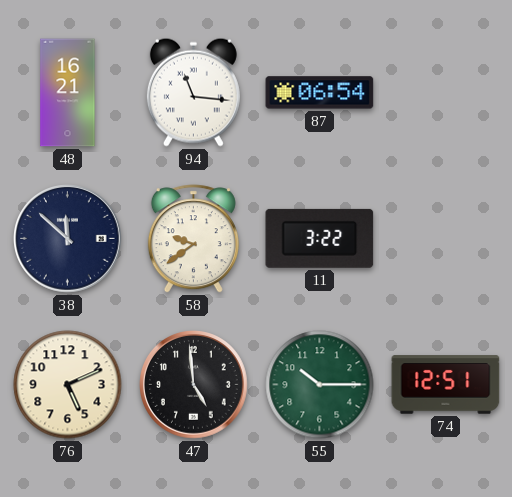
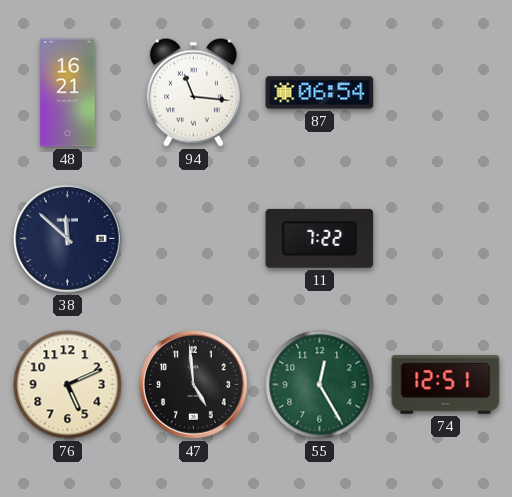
58: 9:39 -> none (193, 239)
11: 3:22 -> 7:22 (320, 238)
55: 10:15 -> 12:25 (320, 385)
